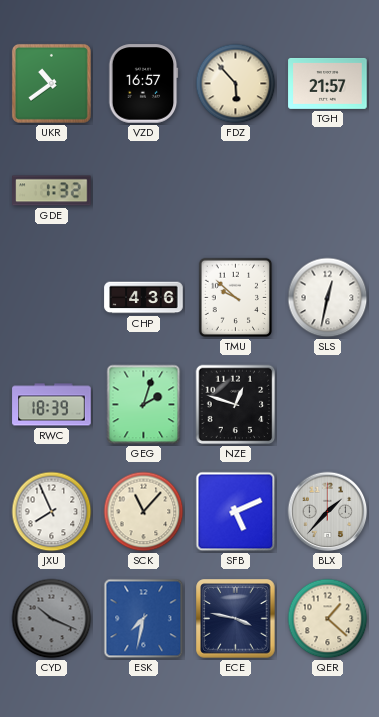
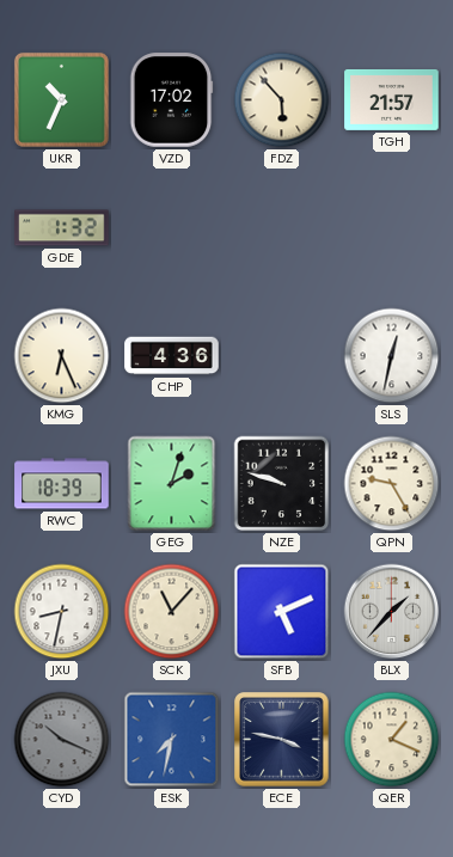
UKR: 10:39 -> 10:34 (61, 99)
VZD: 16:57 -> 17:02 (171, 100)
KMG: none -> 6:26 (62, 356)
TMU: 9:52 -> none (236, 298)
NZE: 12:48 -> 9:48 (282, 484)
QPN: none -> 9:25 (392, 484)
JXU: 7:56 -> 8:32 (62, 612)
QER: 1:22 -> 1:19 (392, 740)
